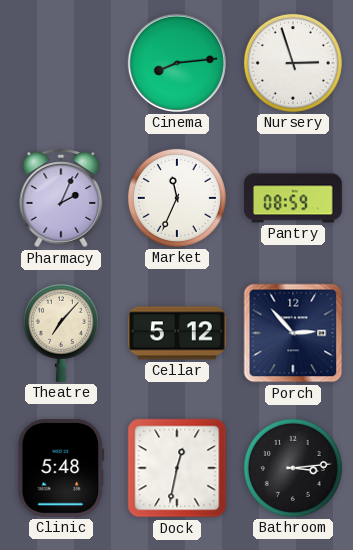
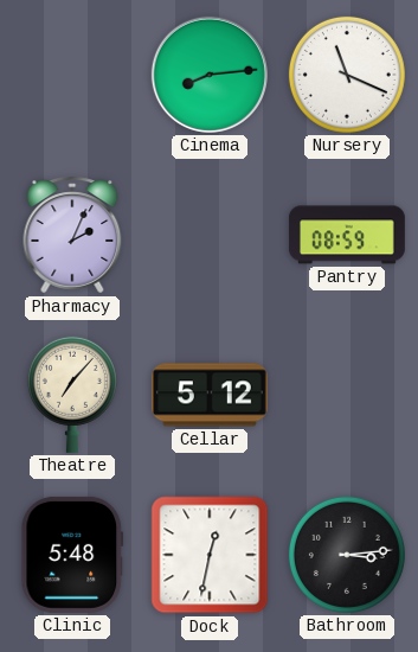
Nursery: 2:57 -> 11:19 (347, 75)
Market: 11:34 -> none (177, 198)
Porch: 2:53 -> none (293, 333)
